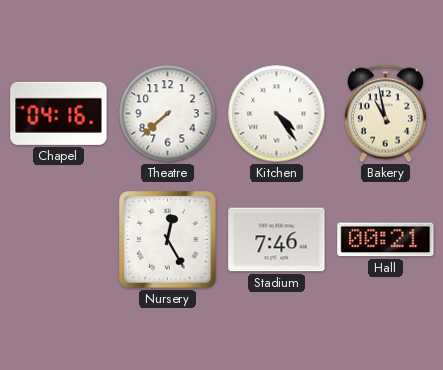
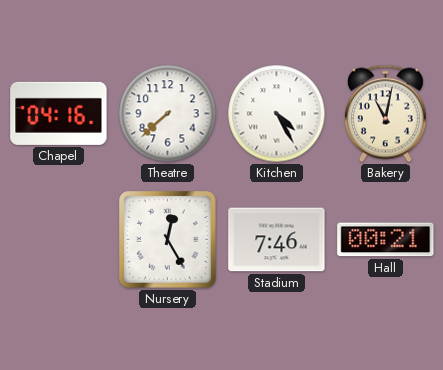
Kitchen: 4:24 -> 4:25 (277, 114)
Bakery: 10:58 -> 11:02 (385, 114)
